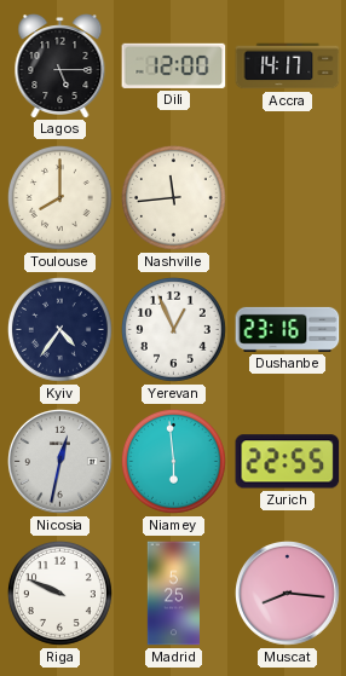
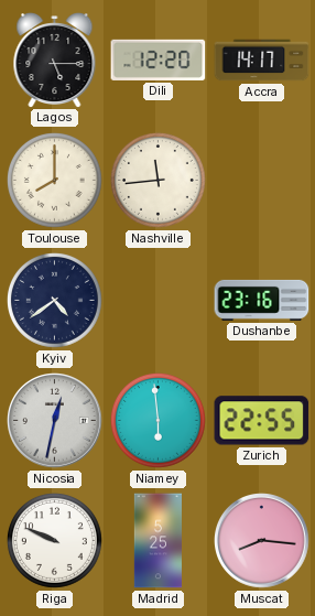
Dili: 12:00 -> 12:20 (159, 60)
Kyiv: 4:36 -> 4:39 (54, 300)
Yerevan: 12:56 -> none (173, 329)
